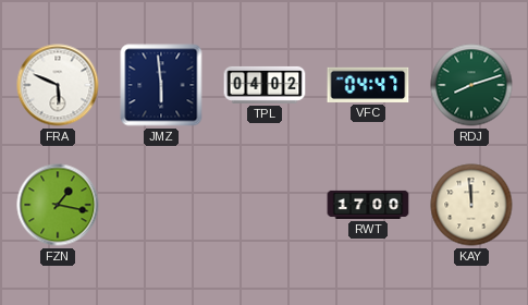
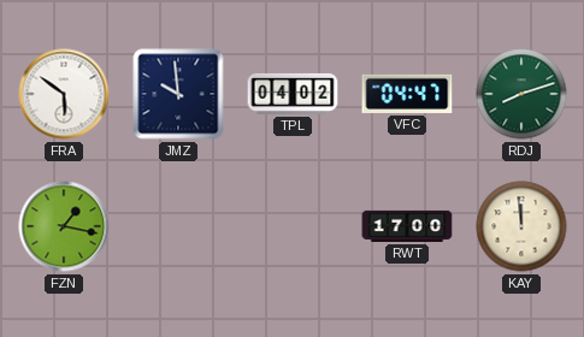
FRA: 5:49 -> 5:51 (64, 94)
JMZ: 5:59 -> 9:59 (178, 94)
